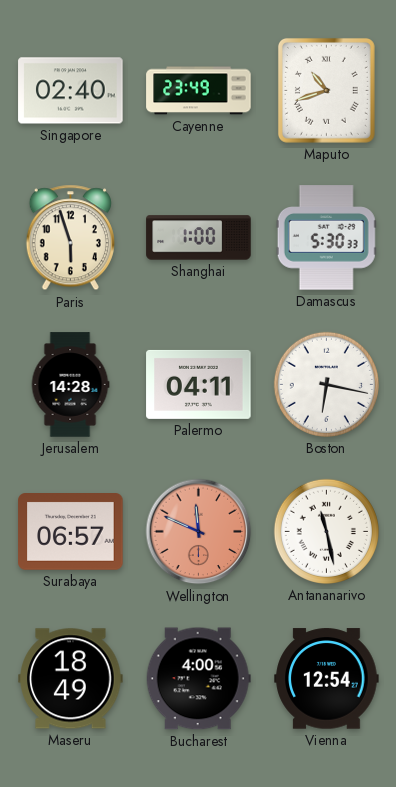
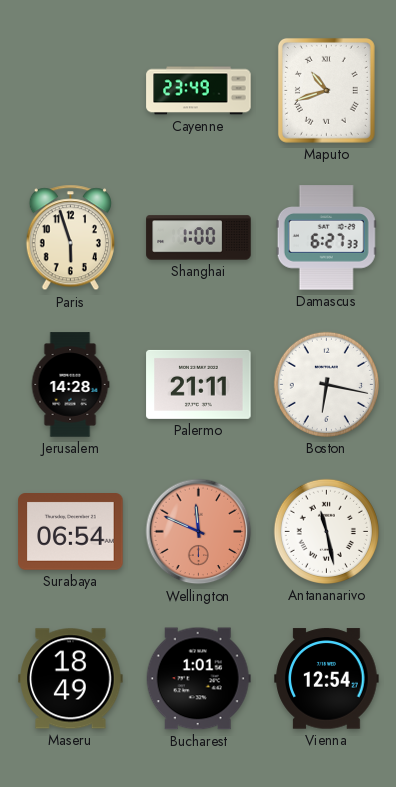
Singapore: 02:40 -> none (71, 91)
Damascus: 5:30 -> 6:27 (326, 238)
Palermo: 04:11 -> 21:11 (199, 384)
Surabaya: 06:57 -> 06:54 (71, 532)
Bucharest: 4:00 -> 1:01 (198, 679)
